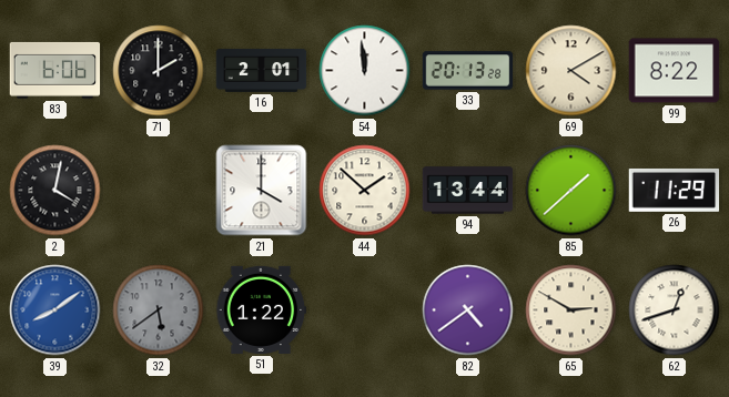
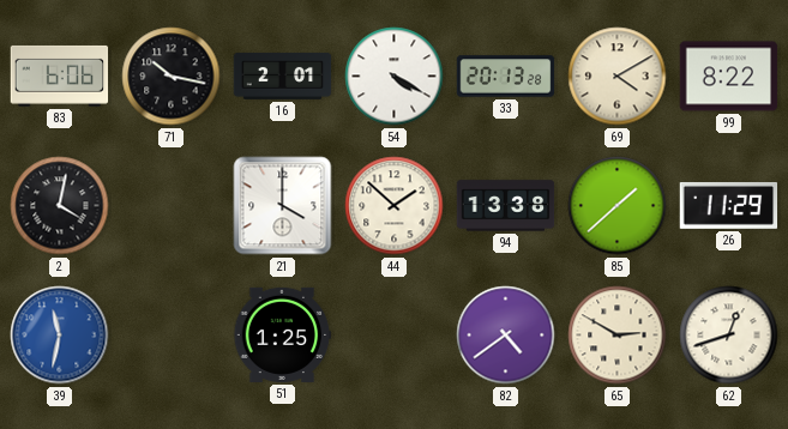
71: 2:00 -> 10:17 (172, 77)
54: 11:59 -> 4:20 (395, 77)
94: 13:44 -> 13:38 (506, 206)
39: 8:09 -> 11:32 (60, 336)
32: 5:39 -> none (159, 311)
51: 1:22 -> 1:25 (283, 334)
